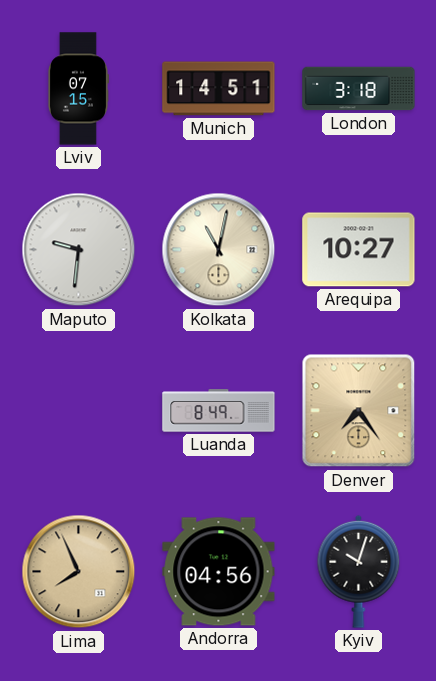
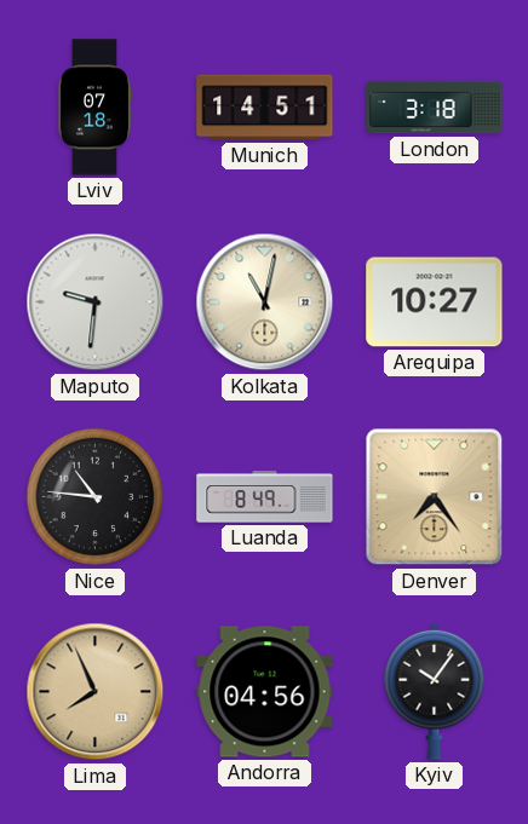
Lviv: 07:15 -> 07:18 (94, 108)
Nice: none -> 10:46 (96, 497)
Kyiv: 10:03 -> 10:06 (435, 691)
